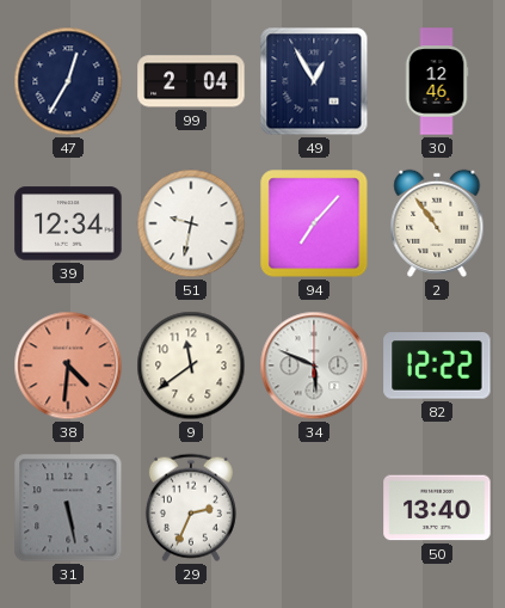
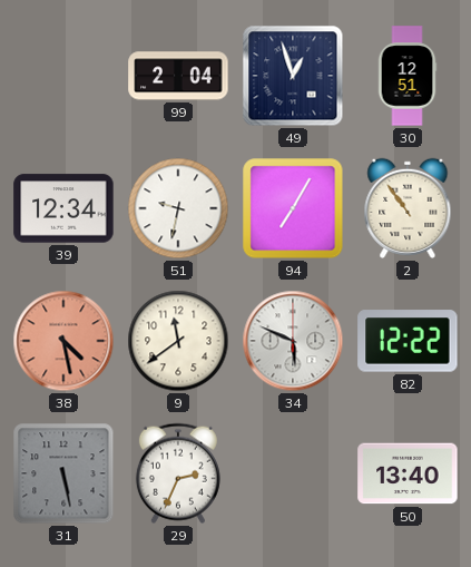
47: 12:35 -> none (68, 81)
49: 12:55 -> 12:57 (293, 76)
30: 12:46 -> 12:51 (408, 76)
94: 7:07 -> 7:05 (293, 208)
38: 4:31 -> 4:28 (63, 341)
